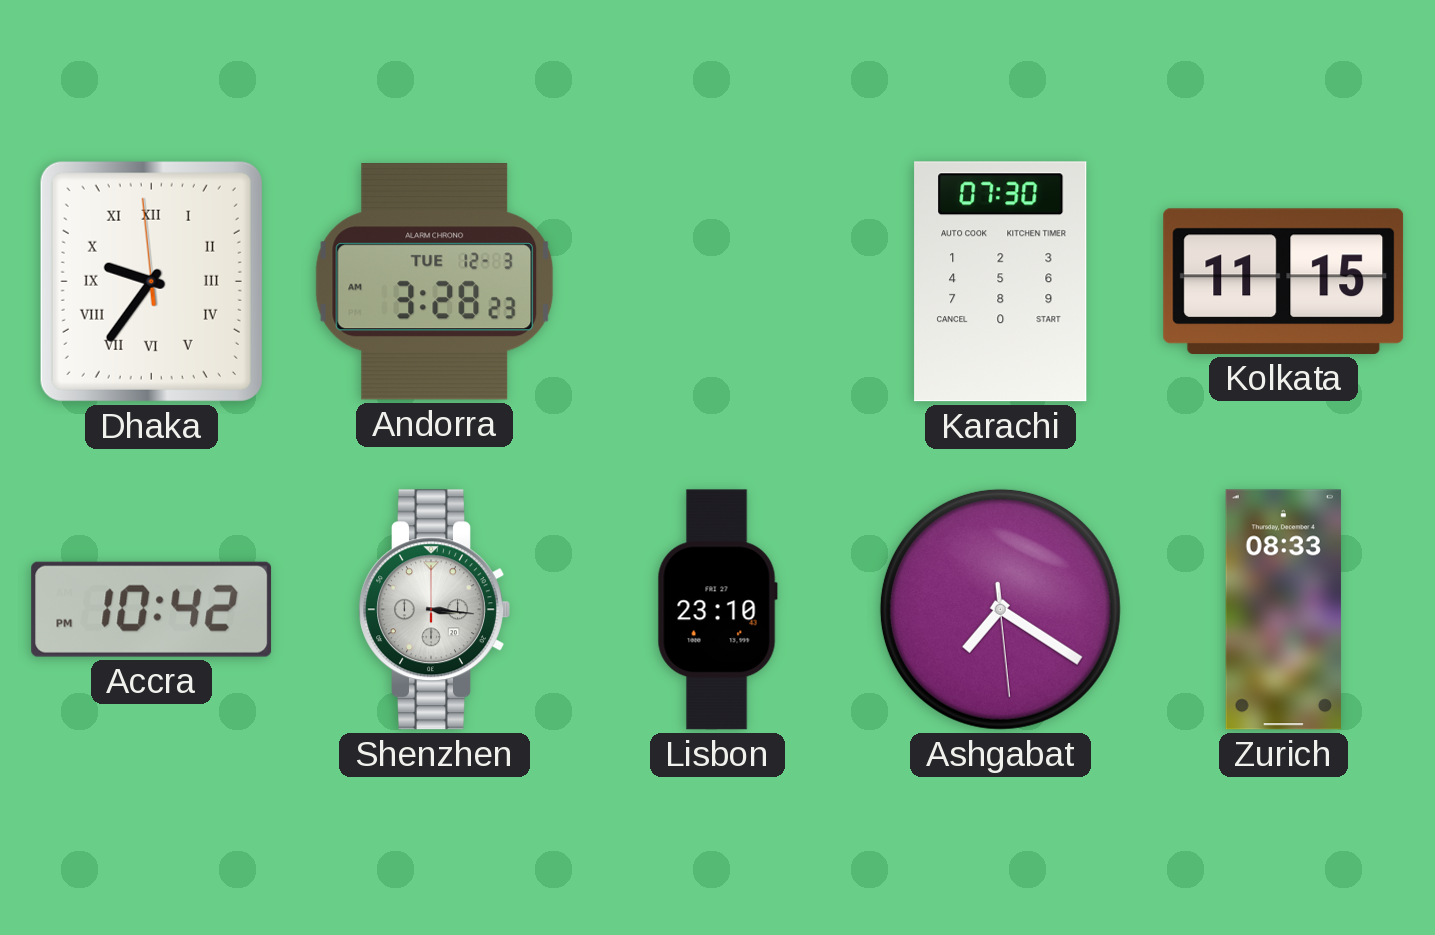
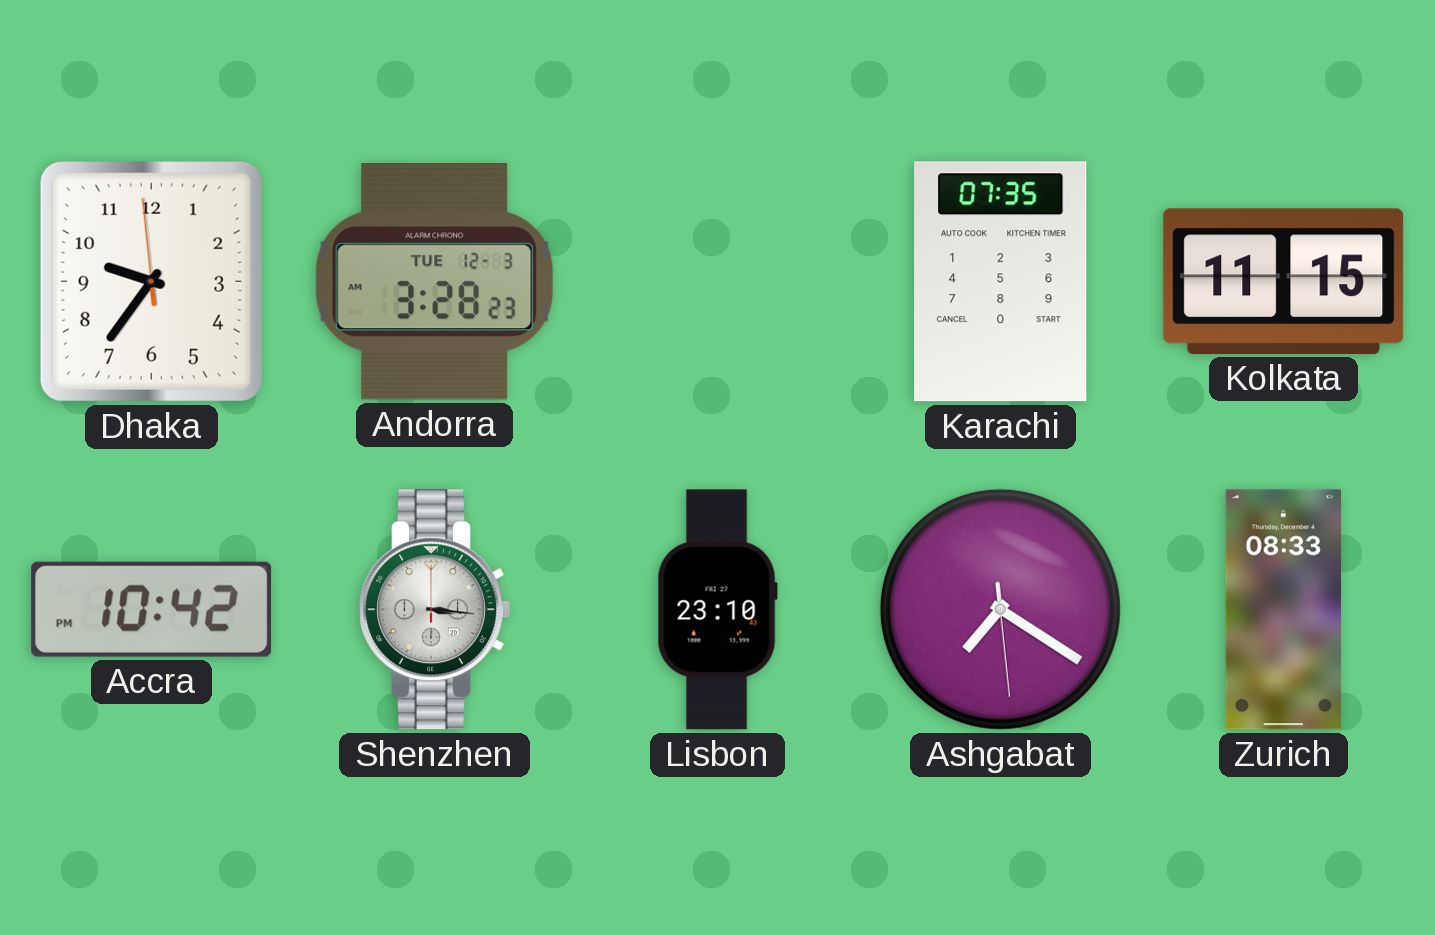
Dhaka numerals: Roman -> Arabic (151, 281)
Karachi: 07:30 -> 07:35 (1001, 282)
